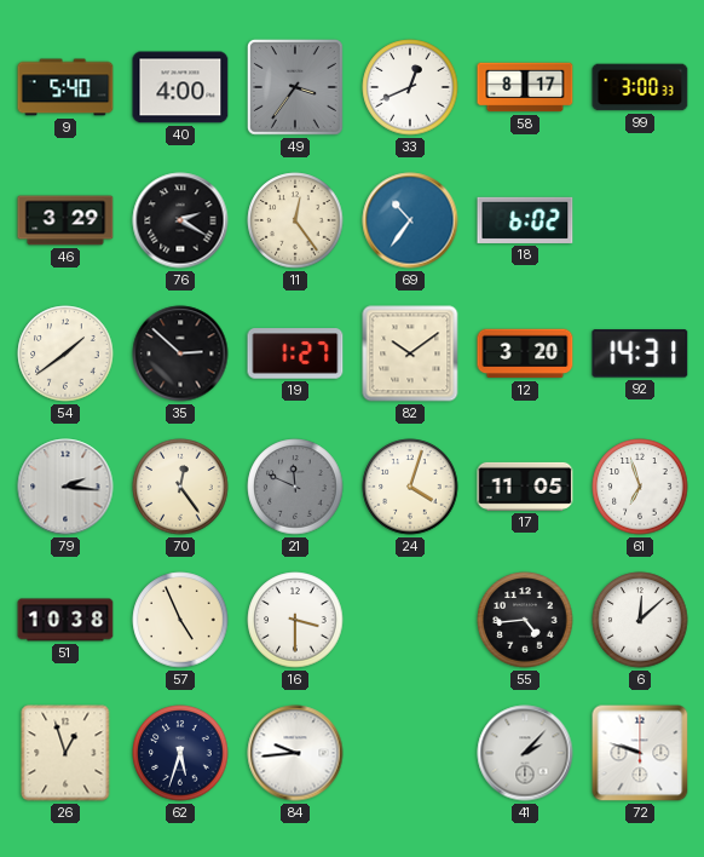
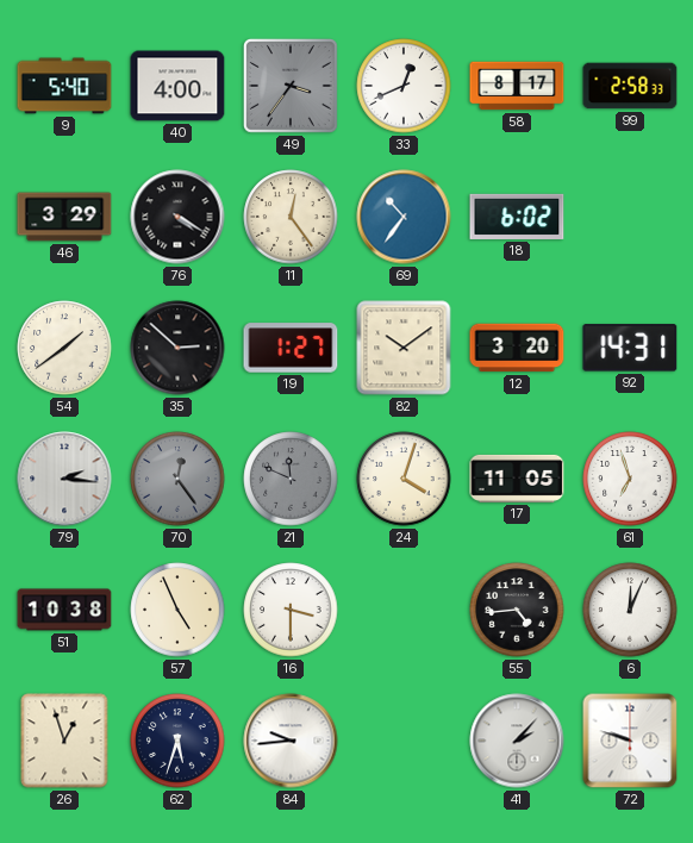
99: 3:00 -> 2:58 (630, 86)
76: 2:20 -> 4:20 (177, 217)
70 dial: cream -> grey (177, 479)
6: 12:08 -> 12:04 (630, 610)
